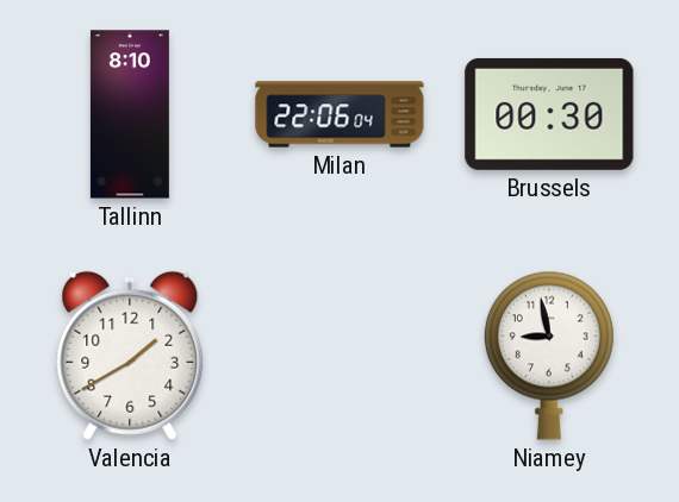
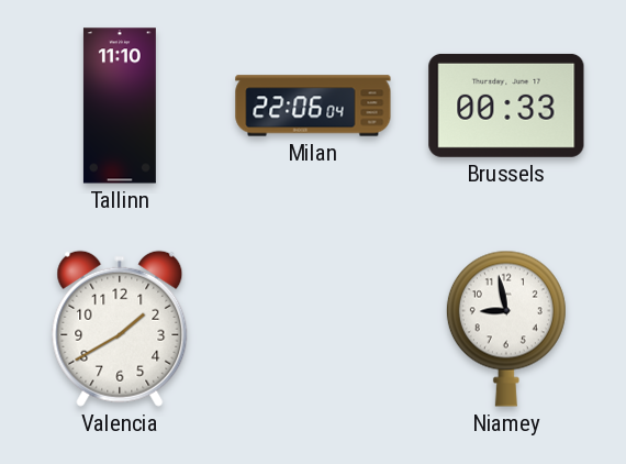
Tallinn: 8:10 -> 11:10 (120, 106)
Brussels: 00:30 -> 00:33 (506, 106)
